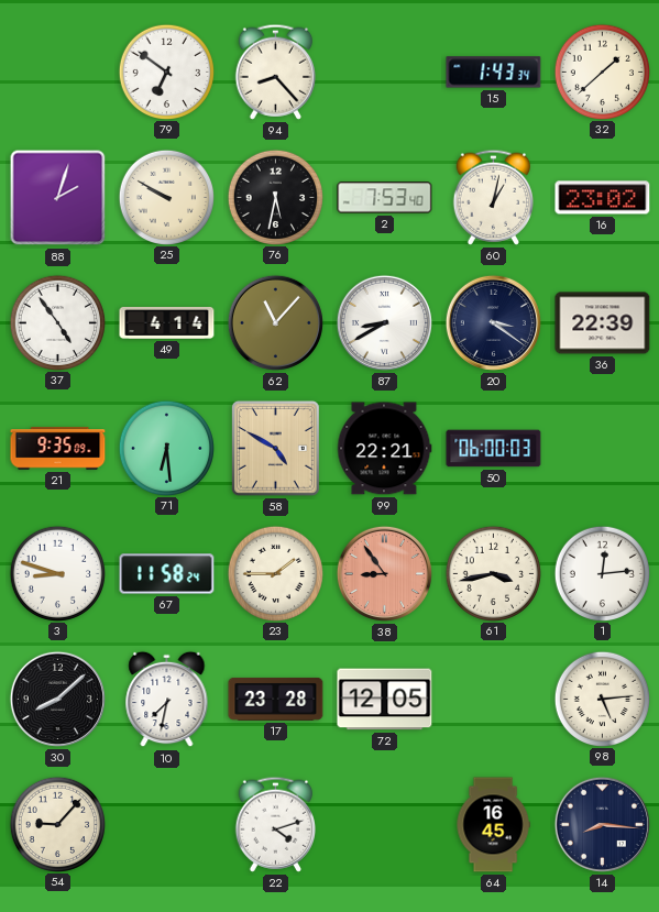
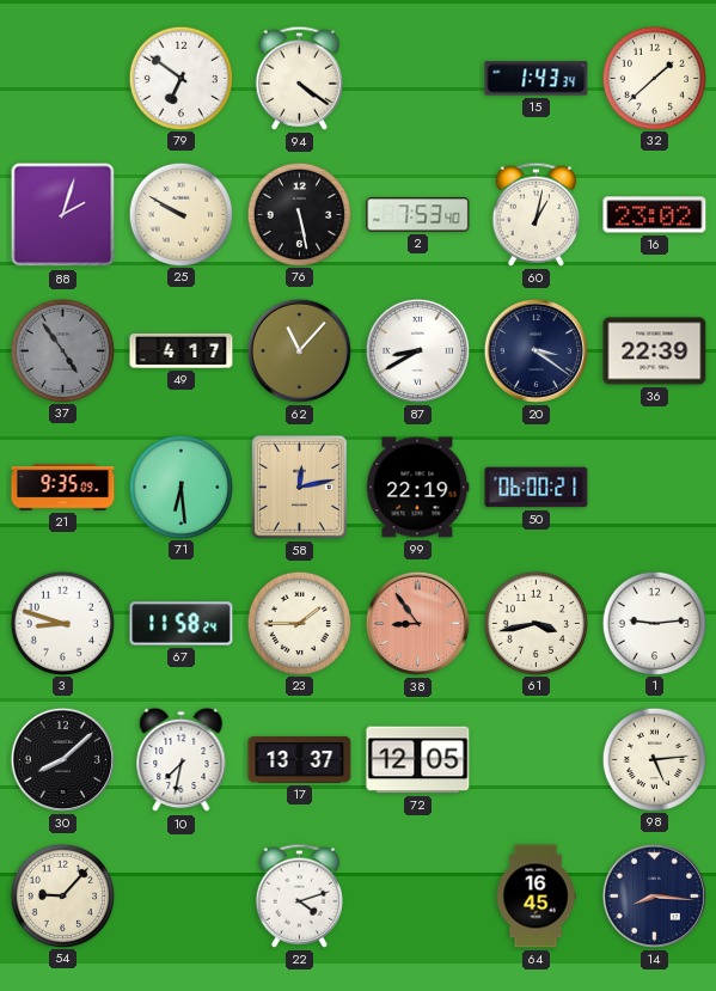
94: 8:23 -> 4:21 (299, 78)
76: 5:32 -> 5:28 (299, 214)
37 dial: white -> grey (62, 350)
49: 4:14 -> 4:17 (182, 350)
58: 4:50 -> 12:13 (299, 487)
99: 22:21 -> 22:19 (417, 488)
50: 06:00:03 -> 06:00:21 (537, 488)
1: 12:14 -> 9:14 (654, 623)
17: 23:28 -> 13:37 (300, 759)
